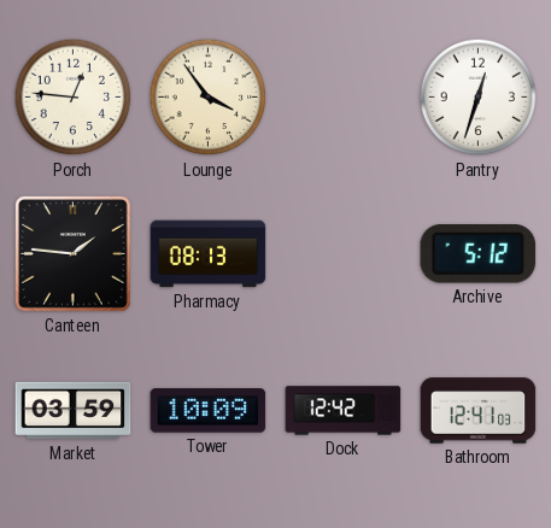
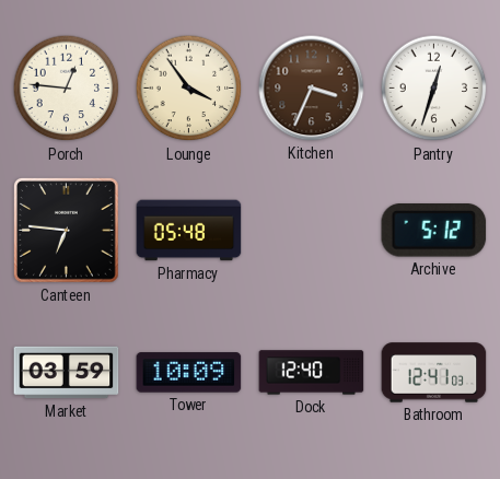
Kitchen: none -> 3:34 (312, 89)
Canteen: 1:46 -> 6:46 (66, 230)
Pharmacy: 08:13 -> 05:48 (189, 231)
Dock: 12:42 -> 12:40 (312, 373)
